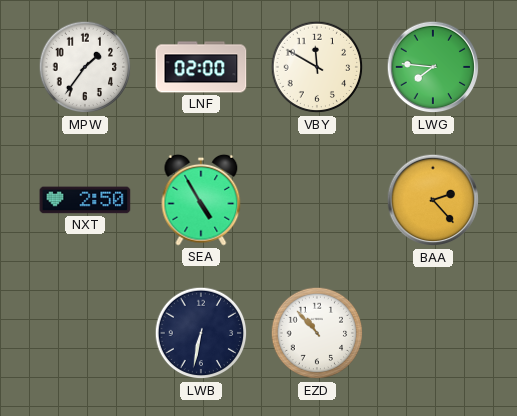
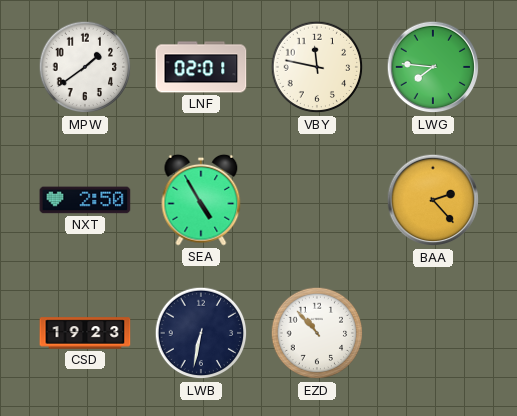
MPW: 1:36 -> 1:39 (85, 67)
LNF: 02:00 -> 02:01 (201, 67)
VBY: 11:50 -> 11:47 (317, 67)
CSD: none -> 19:23 (85, 333)
